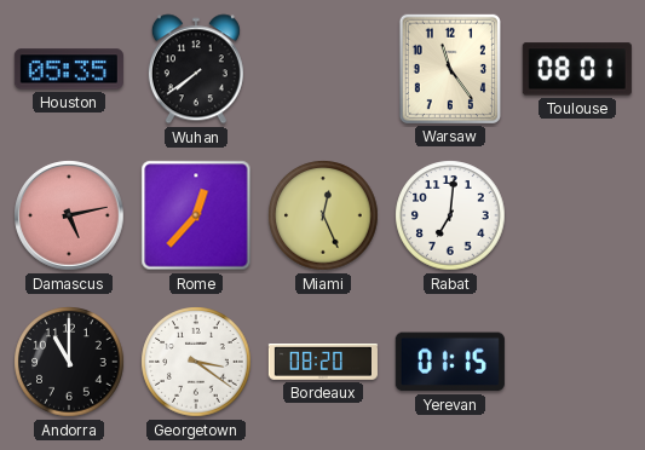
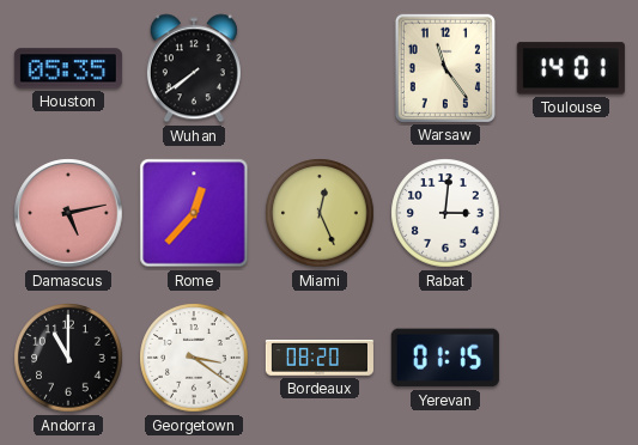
Toulouse: 08:01 -> 14:01 (571, 68)
Rabat: 7:01 -> 3:01 (445, 213)
